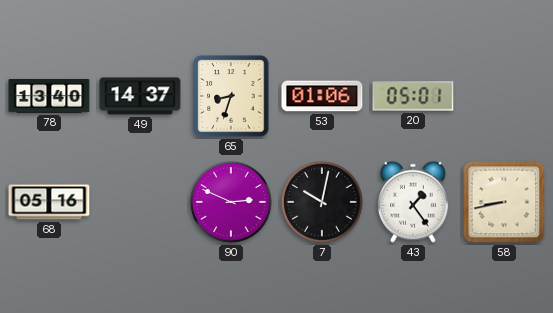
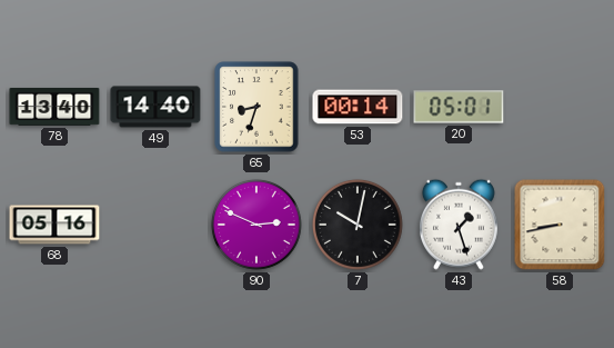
49: 14:37 -> 14:40 (155, 107)
53: 01:06 -> 00:14 (358, 107)
43: 1:24 -> 1:27 (459, 225)
